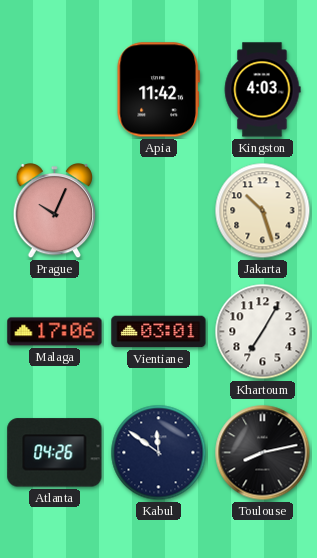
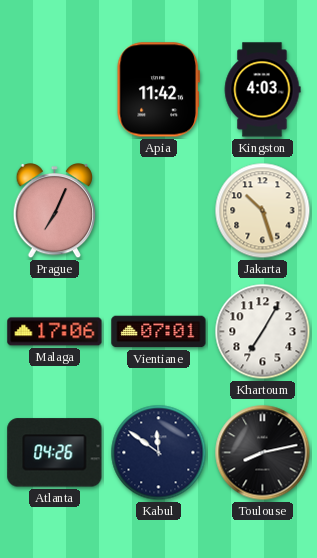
Prague: 10:04 -> 7:04 (55, 211)
Vientiane: 03:01 -> 07:01 (159, 332)
